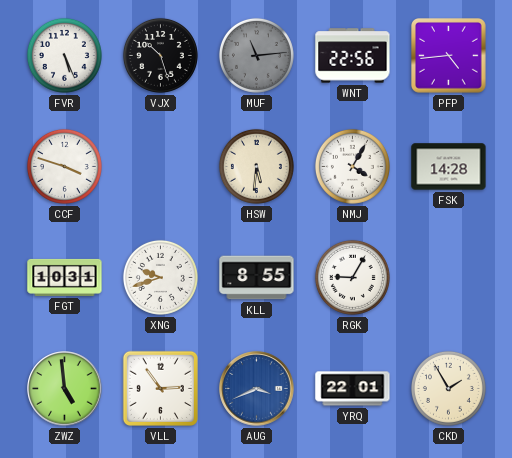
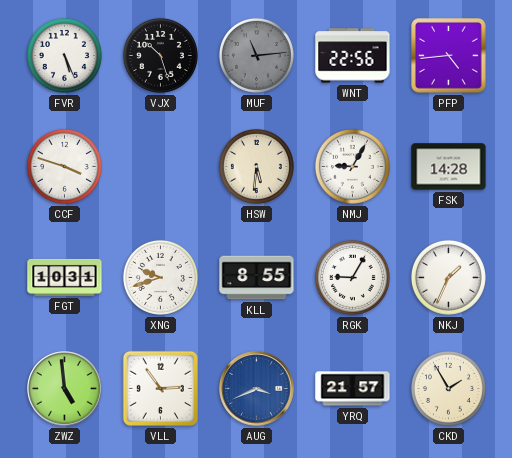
NMJ: 4:05 -> 9:05 (352, 166)
NKJ: none -> 1:34 (448, 277)
YRQ: 22:01 -> 21:57 (353, 389)
